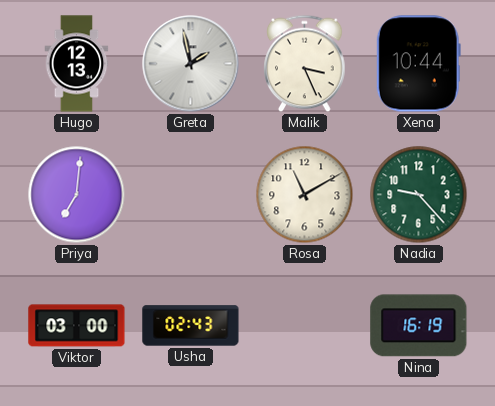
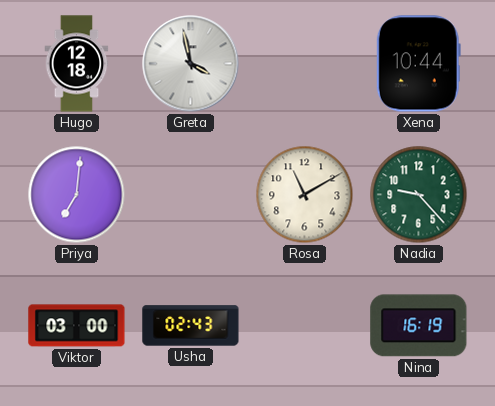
Hugo: 12:13 -> 12:18 (77, 64)
Greta: 1:58 -> 3:58 (191, 64)
Malik: 3:26 -> none (305, 64)
